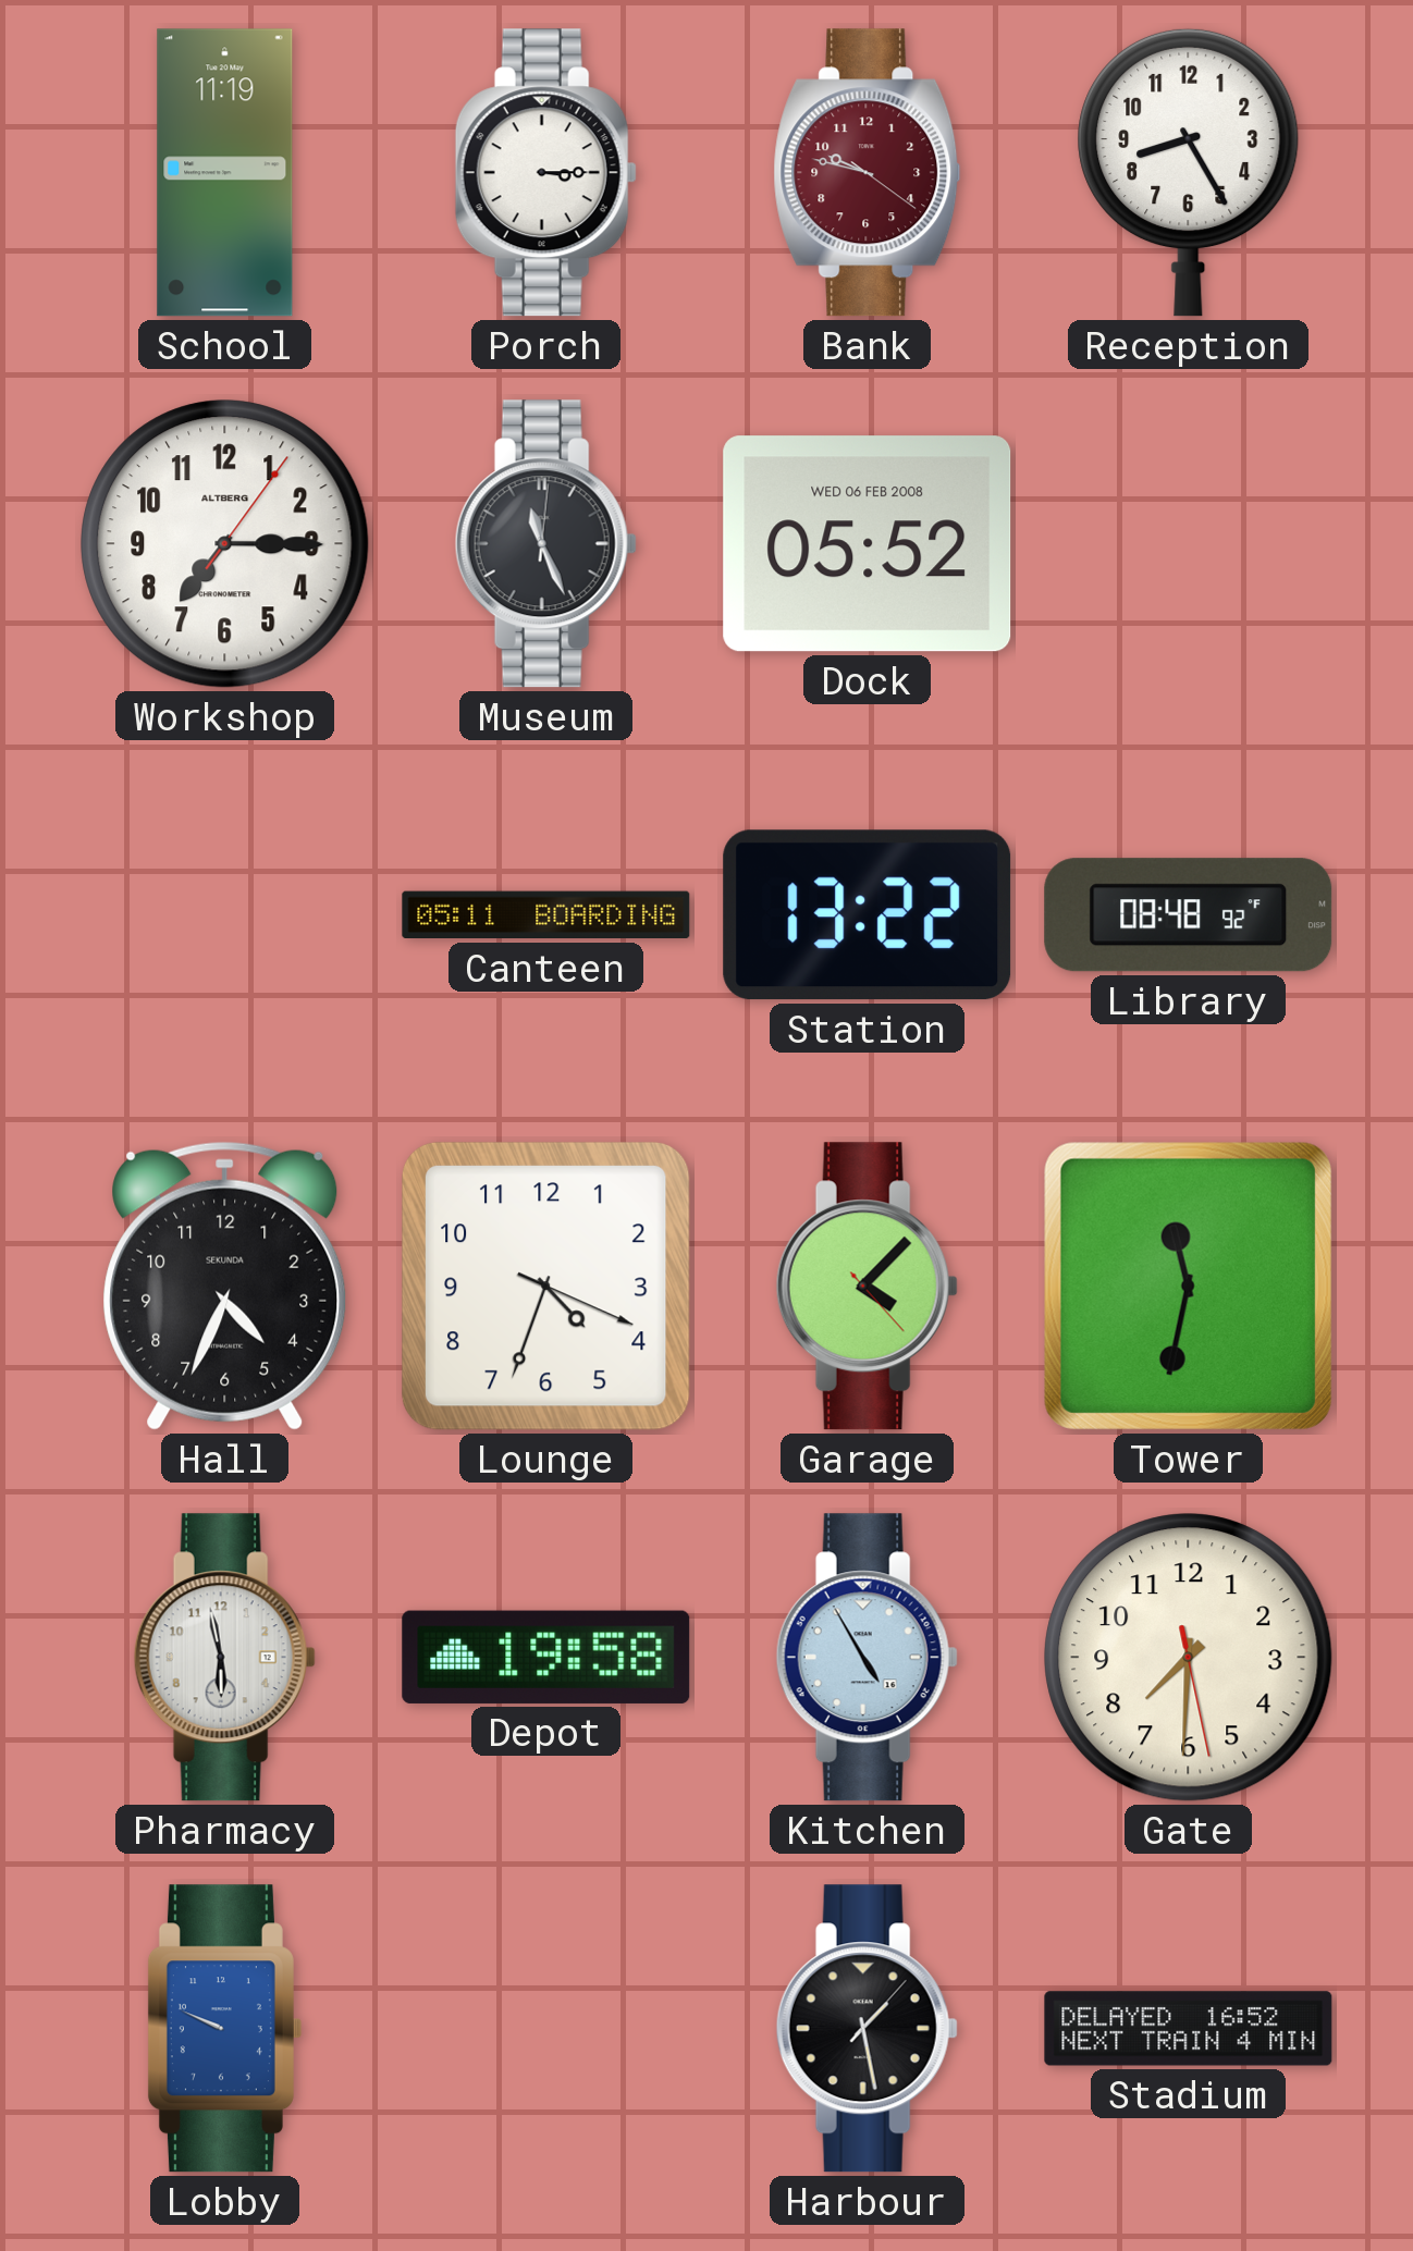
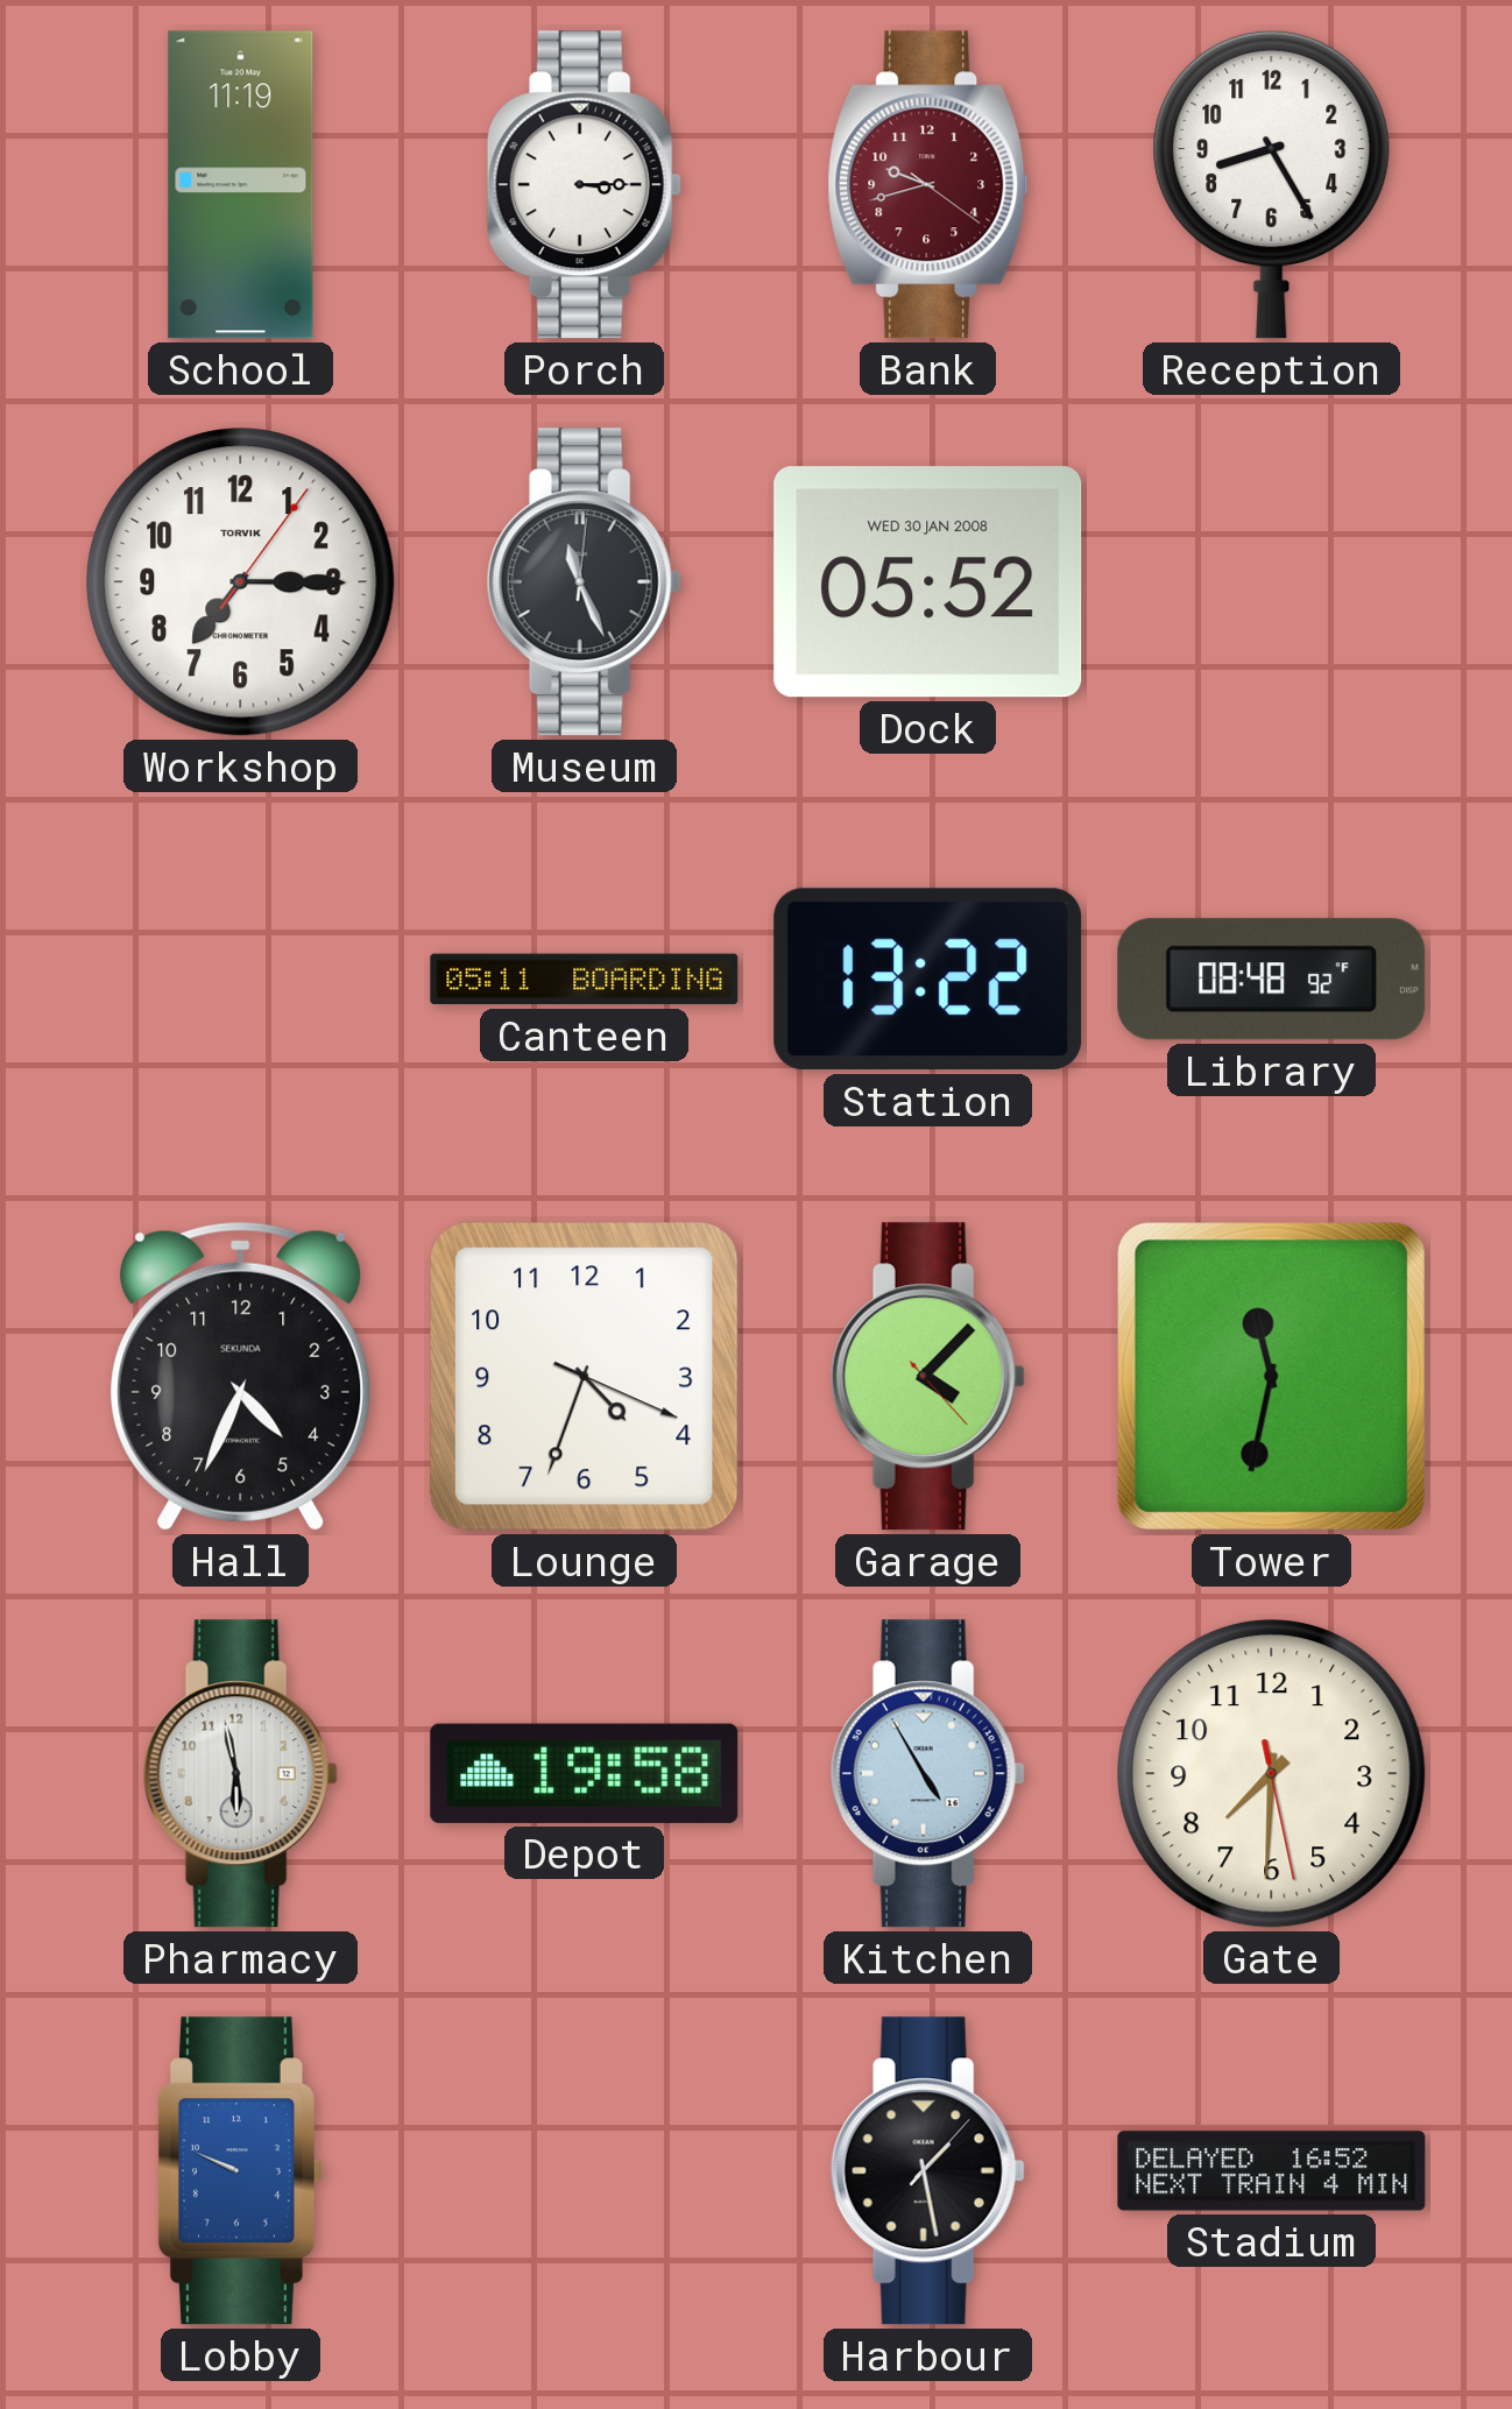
Bank: 9:47 -> 9:42 (928, 185)
Workshop brand: ALTBERG -> TORVIK (241, 582)
Dock date: WED 06 FEB 2008 -> WED 30 JAN 2008 (928, 582)
